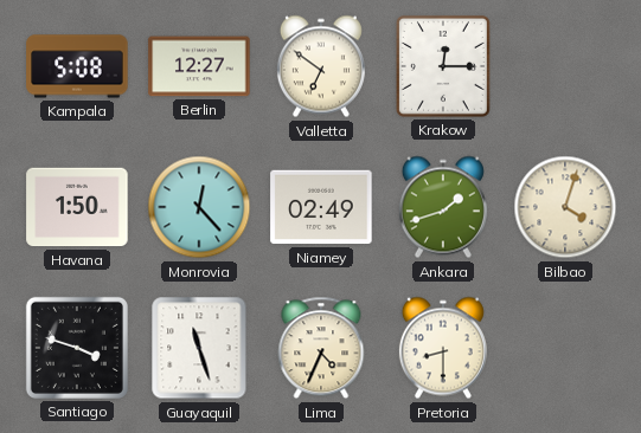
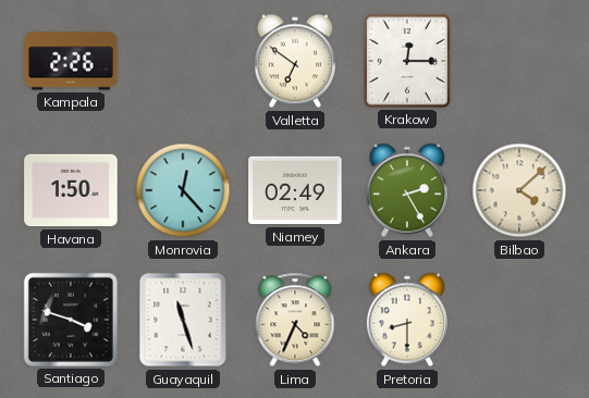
Kampala: 5:08 -> 2:26 (71, 61)
Berlin: 12:27 -> none (199, 66)
Ankara: 1:42 -> 2:25 (407, 190)
Bilbao: 4:03 -> 4:08 (519, 190)
